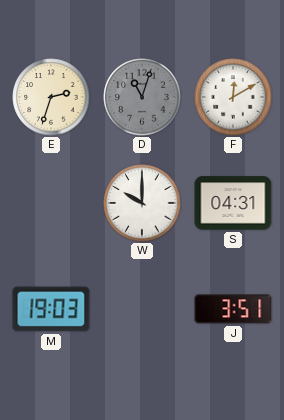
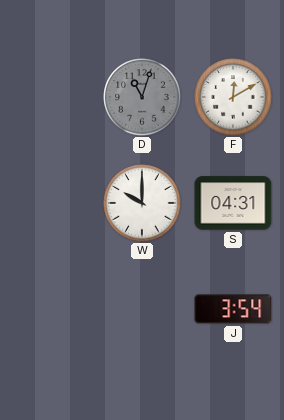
E: 2:33 -> none (51, 97)
M: 19:03 -> none (51, 309)
J: 3:51 -> 3:54 (233, 309)
